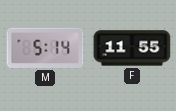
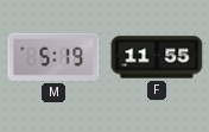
M: 5:14 -> 5:19 (53, 57)
